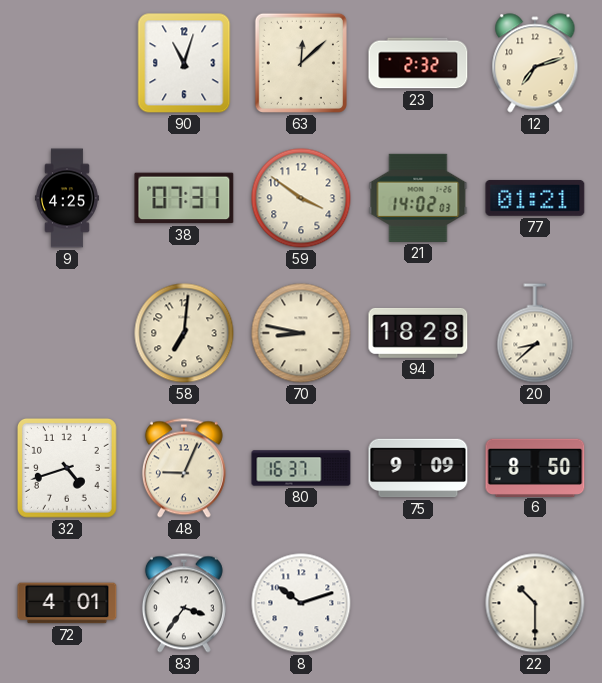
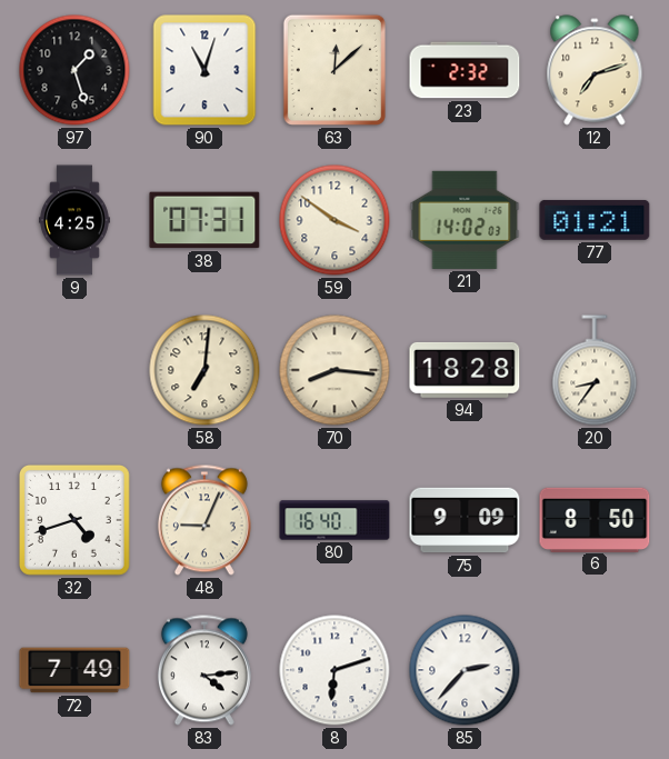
97: none -> 1:27 (74, 70)
70: 8:47 -> 8:16 (334, 370)
20: 8:38 -> 8:36 (595, 370)
80: 16:37 -> 16:40 (334, 520)
72: 4:01 -> 7:49 (74, 670)
83: 3:36 -> 4:14 (204, 670)
8: 10:12 -> 6:12 (334, 670)
85: none -> 2:37 (465, 670)
22: 10:30 -> none (535, 603)
